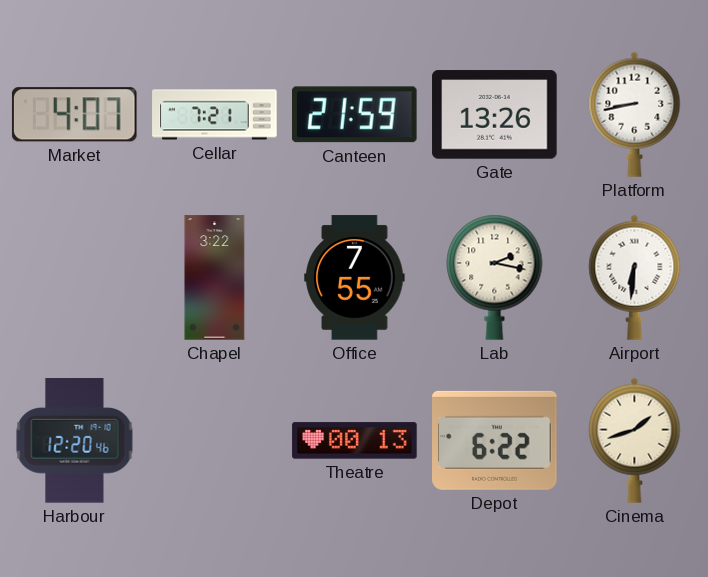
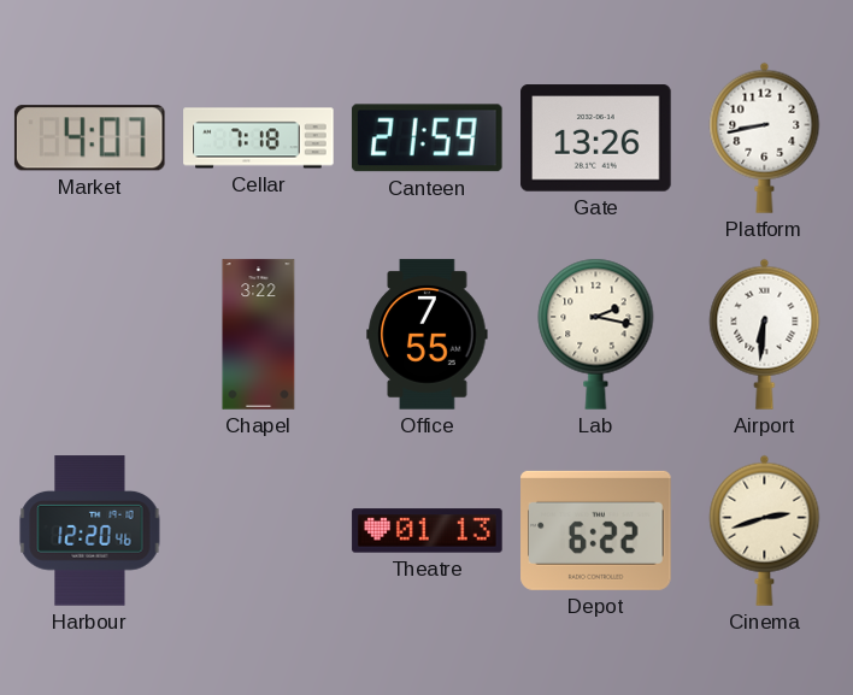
Cellar: 7:21 -> 7:18 (259, 139)
Theatre: 00:13 -> 01:13 (428, 531)
Cinema: 1:42 -> 2:42 (765, 530)
